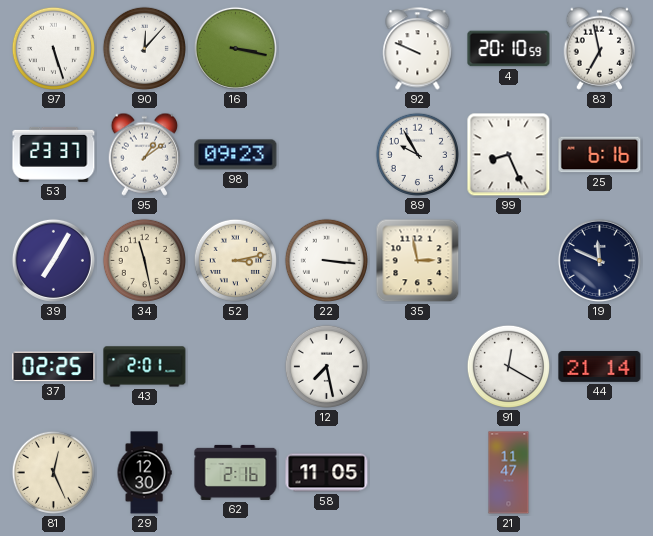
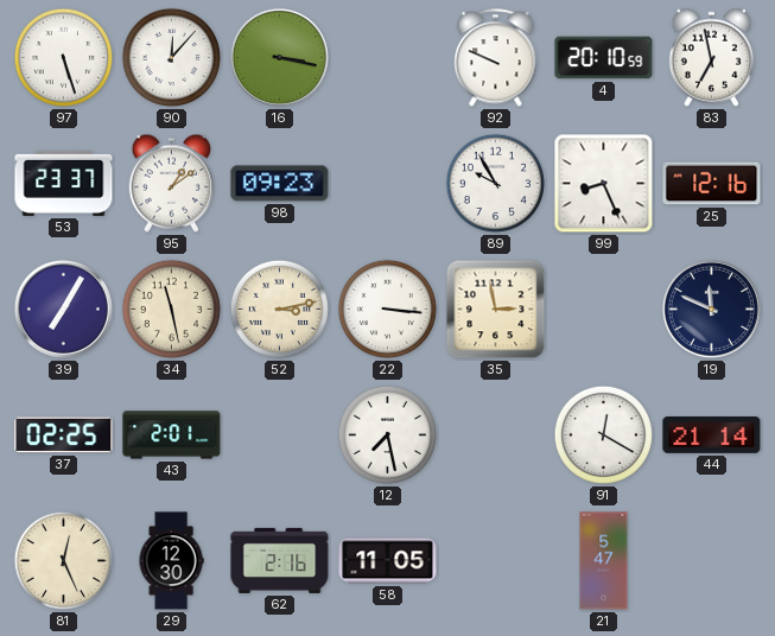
25: 6:16 -> 12:16 (712, 184)
21: 11:47 -> 5:47 (604, 561)
